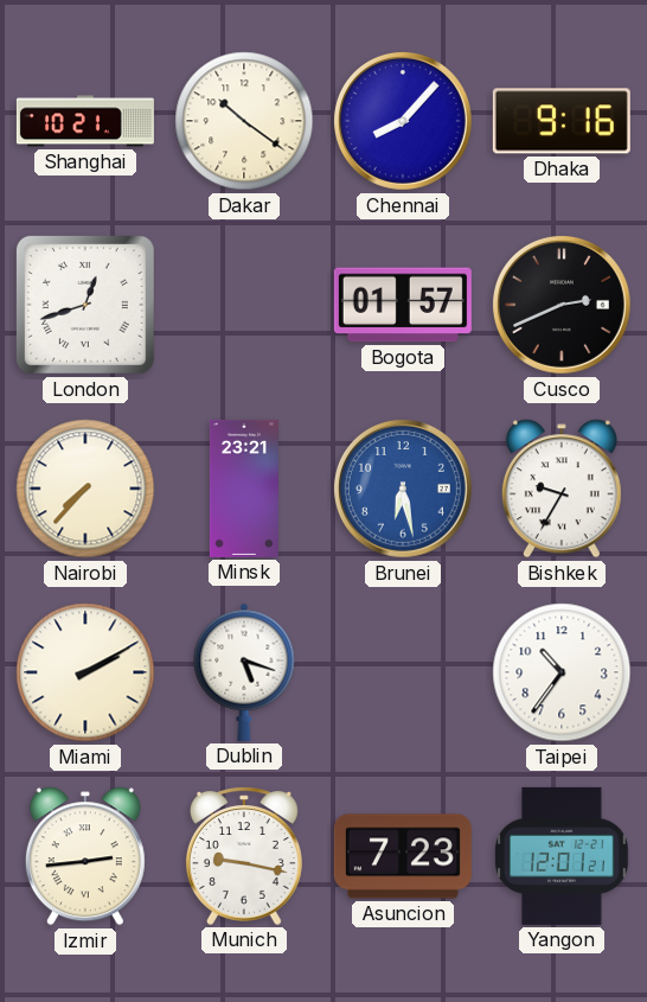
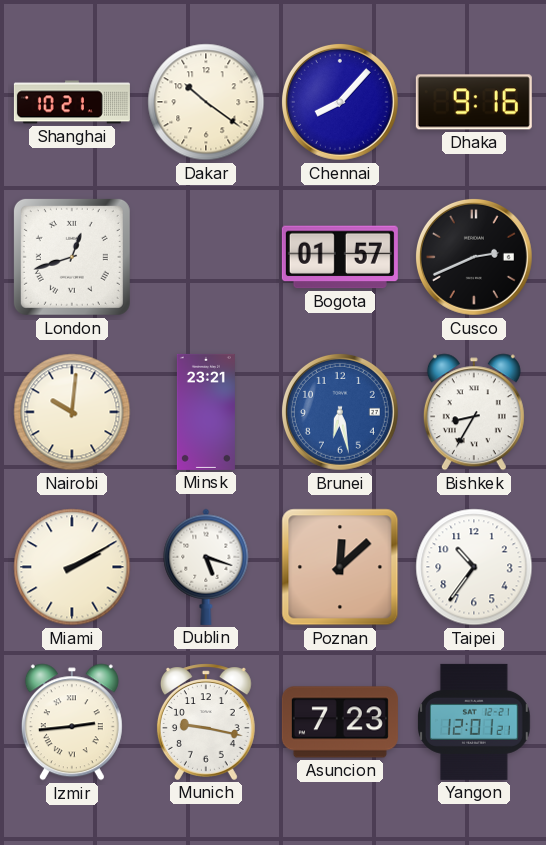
Nairobi: 7:37 -> 10:01 (72, 412)
Bishkek: 9:35 -> 8:35 (474, 412)
Poznan: none -> 12:08 (340, 567)
